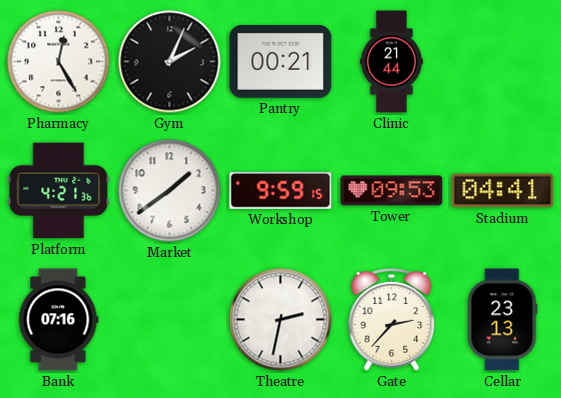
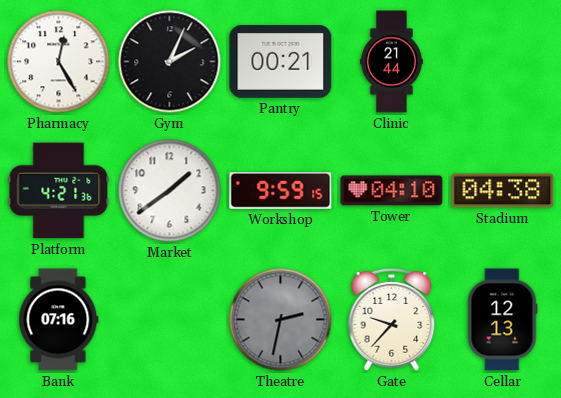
Tower: 09:53 -> 04:10 (392, 191)
Stadium: 04:41 -> 04:38 (503, 191)
Theatre dial: white -> grey (281, 320)
Gate: 2:37 -> 9:37 (392, 319)
Cellar: 23:13 -> 12:13 (503, 320)
